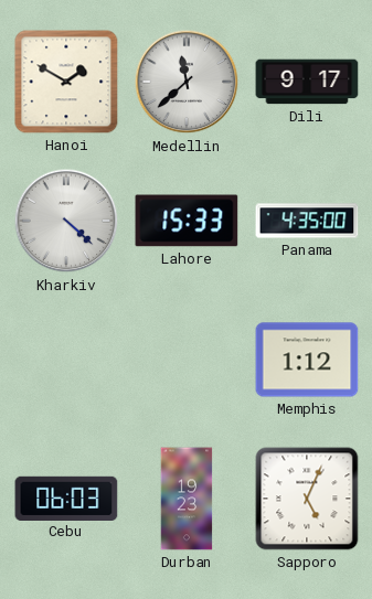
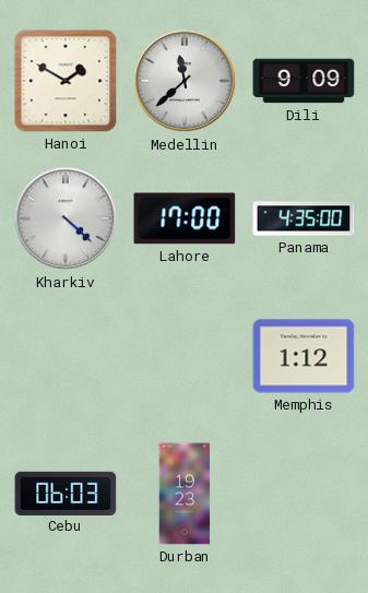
Dili: 9:17 -> 9:09 (304, 81)
Lahore: 15:33 -> 17:00 (185, 218)
Sapporo: 5:04 -> none (307, 499)
